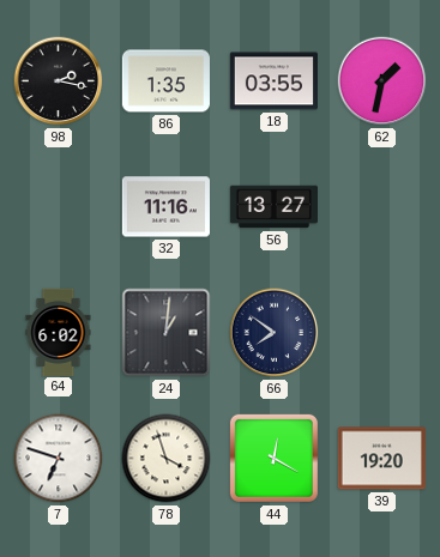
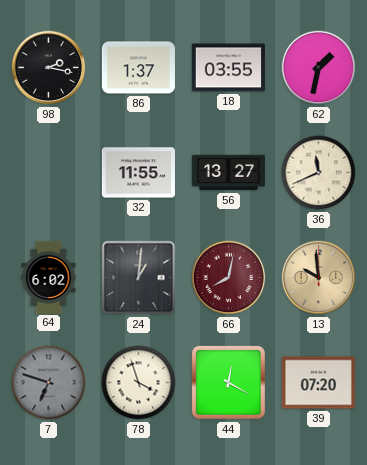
86: 1:35 -> 1:37 (138, 68)
32: 11:16 -> 11:55 (138, 173)
36: none -> 11:41 (319, 173)
66: 7:51 -> 8:02 (229, 278)
66 dial: navy -> burgundy (229, 278)
13: none -> 9:59 (319, 278)
7 dial: white -> grey (49, 383)
39: 19:20 -> 07:20 (318, 383)
